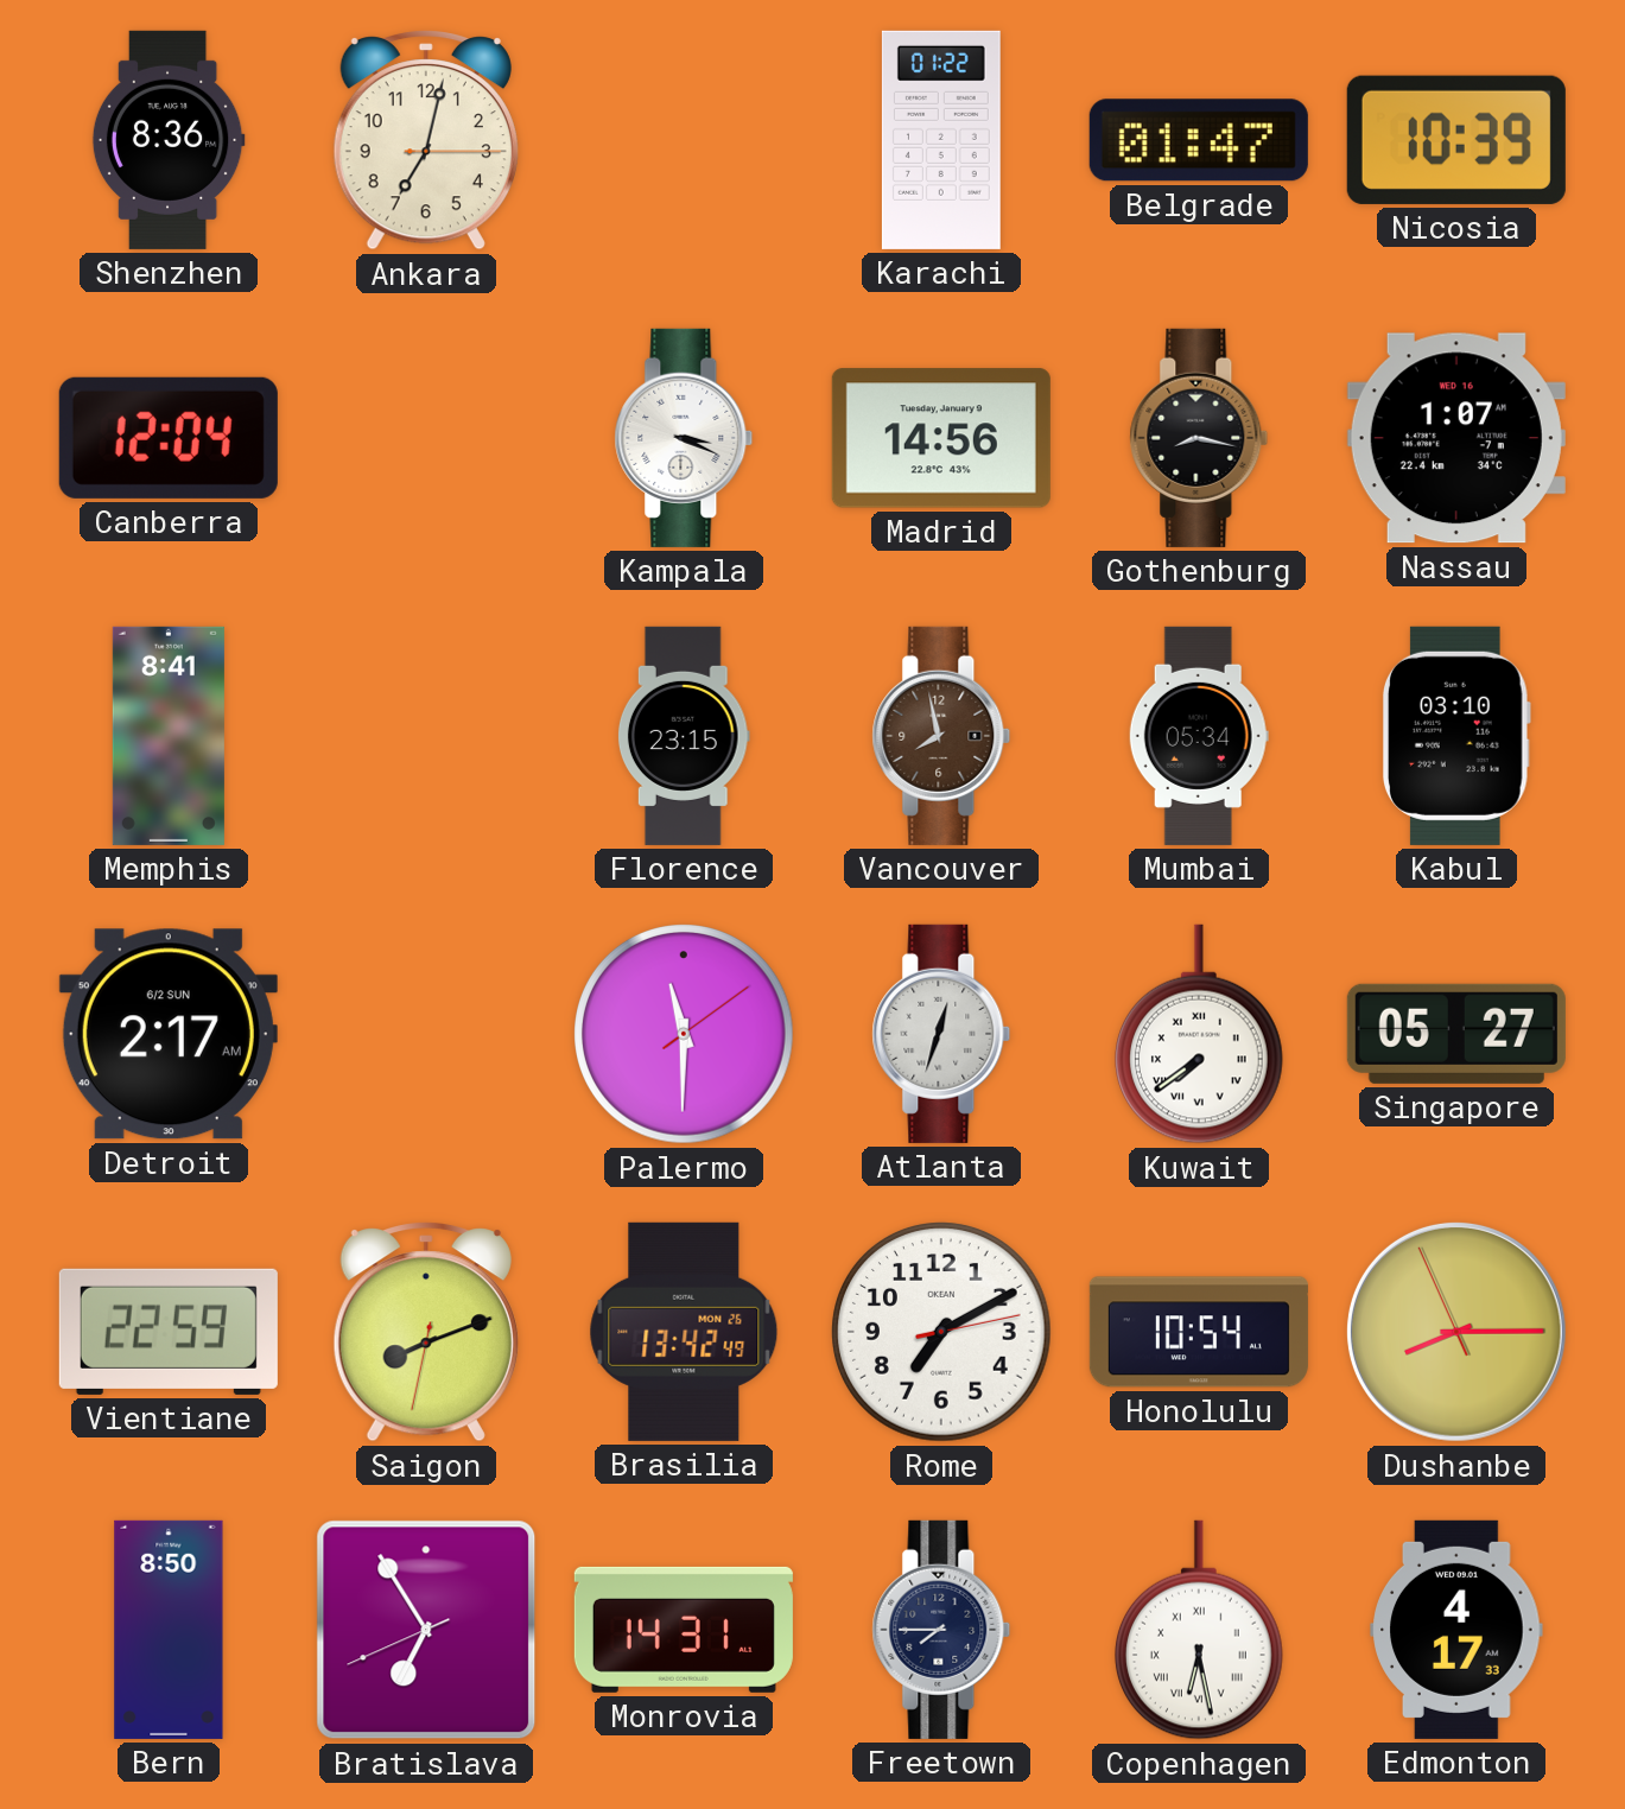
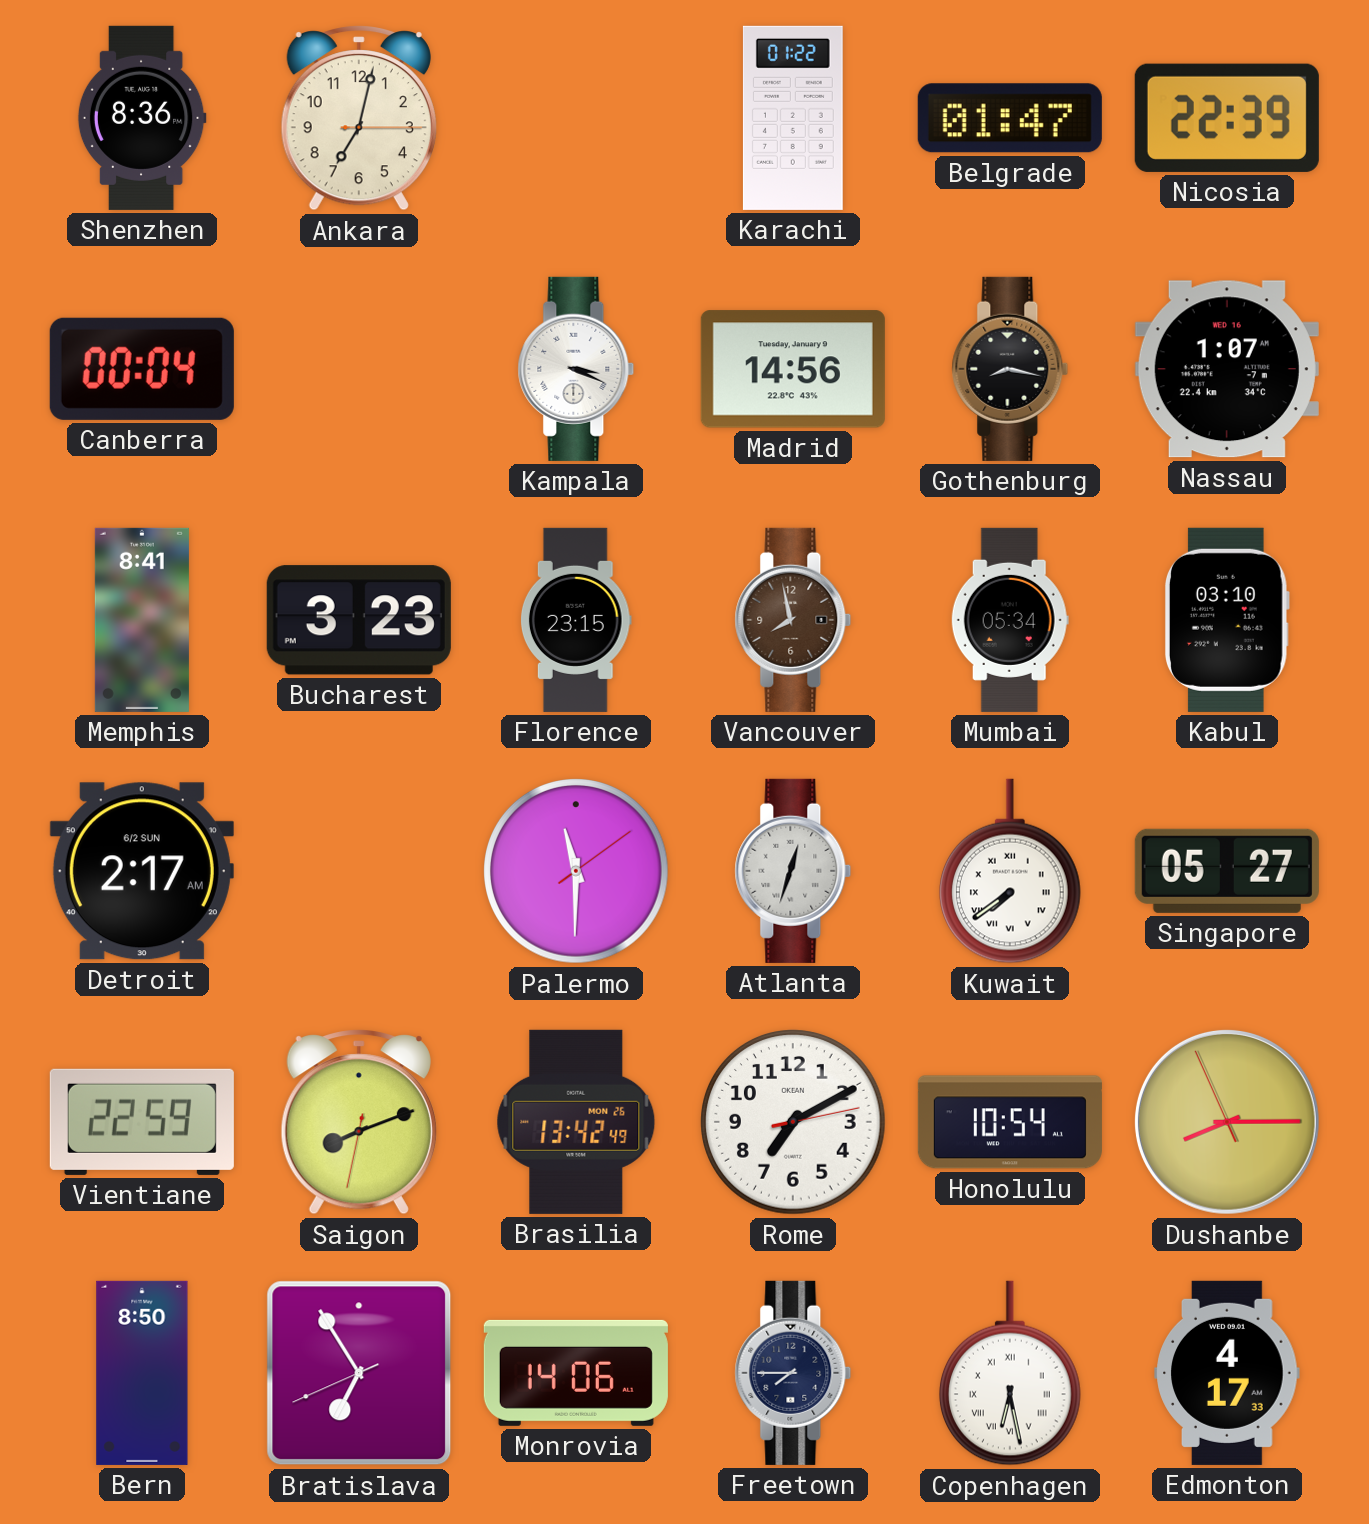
Nicosia: 10:39 -> 22:39 (1227, 118)
Canberra: 12:04 -> 00:04 (142, 369)
Bucharest: none -> 3:23 (359, 620)
Monrovia: 14:31 -> 14:06 (576, 1373)
